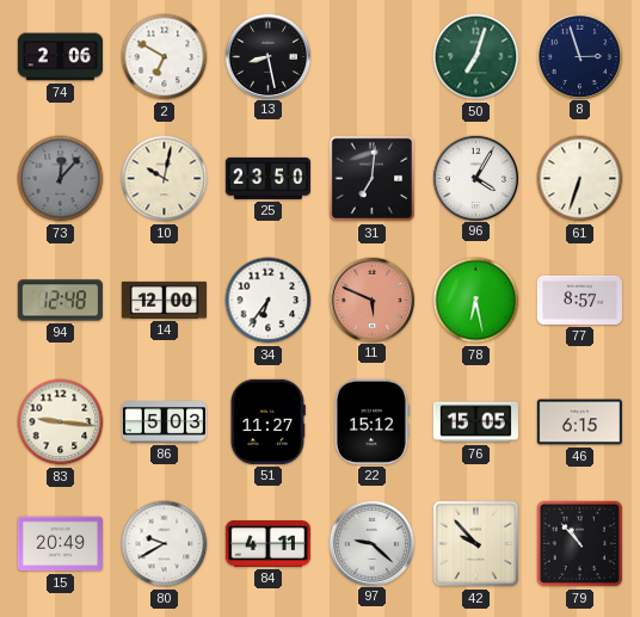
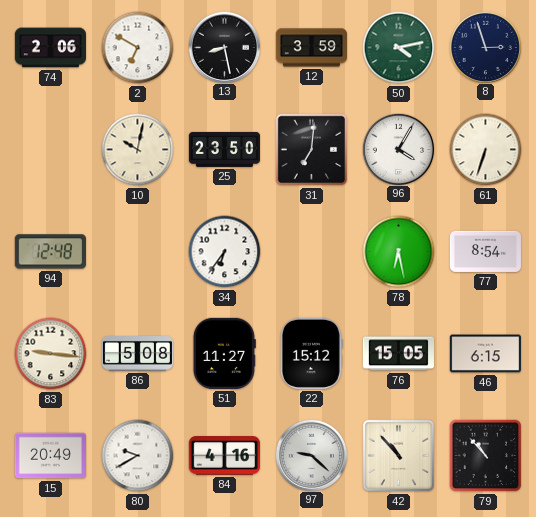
12: none -> 3:59 (311, 48)
50: 7:03 -> 4:13 (399, 48)
73: 12:07 -> none (61, 179)
14: 12:00 -> none (164, 300)
11: 5:49 -> none (371, 300)
77: 8:57 -> 8:54 (485, 251)
86: 5:03 -> 5:08 (137, 354)
84: 4:11 -> 4:16 (224, 456)
42: 9:53 -> 10:53 (399, 456)
